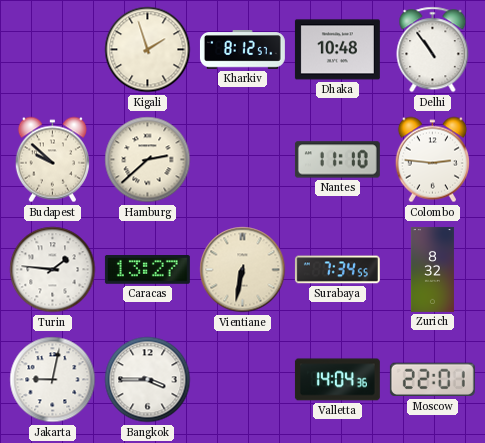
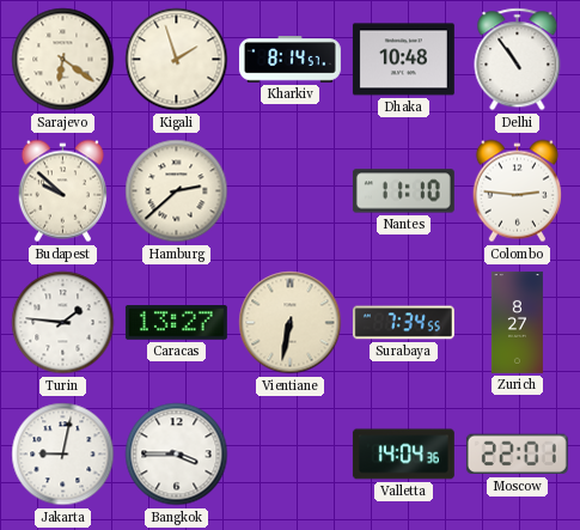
Sarajevo: none -> 6:21 (63, 60)
Kharkiv: 8:12 -> 8:14 (289, 60)
Zurich: 8:32 -> 8:27 (517, 322)
